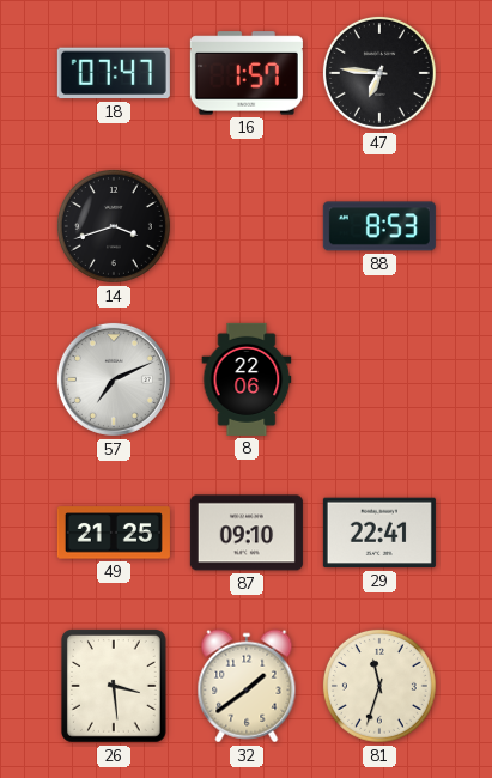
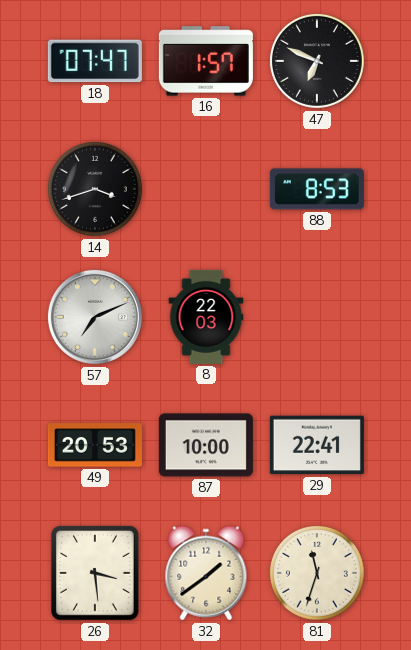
47: 6:46 -> 6:49 (317, 61)
8: 22:06 -> 22:03 (206, 317)
49: 21:25 -> 20:53 (95, 445)
87: 09:10 -> 10:00 (206, 445)
